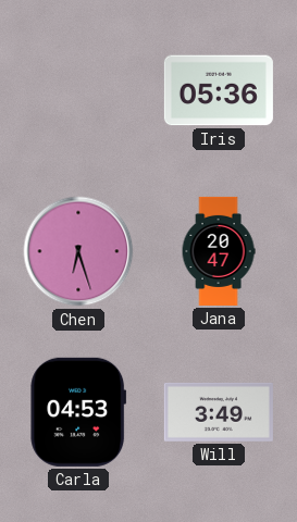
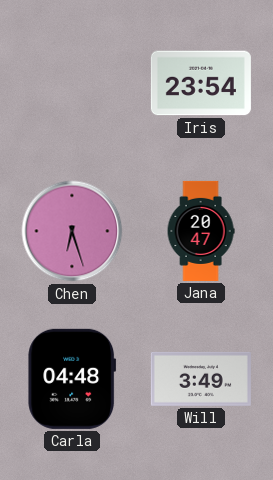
Iris: 05:36 -> 23:54 (201, 83)
Carla: 04:53 -> 04:48 (72, 379)
